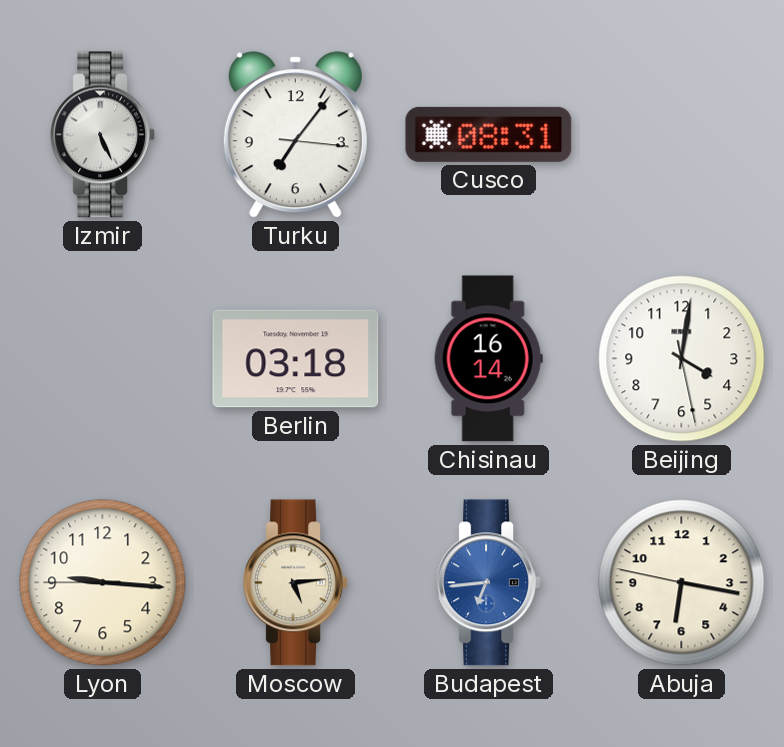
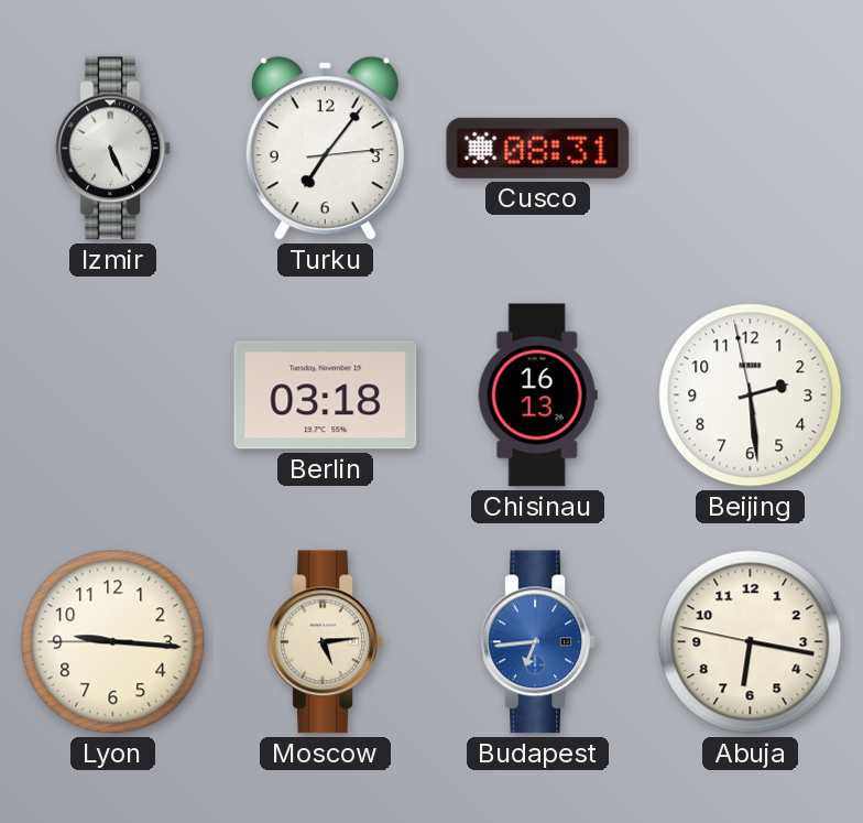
Turku: 7:06:16 -> 7:06:14 (325, 149)
Chisinau: 16:14 -> 16:13 (537, 396)
Beijing: 4:01 -> 2:28 (751, 396)
